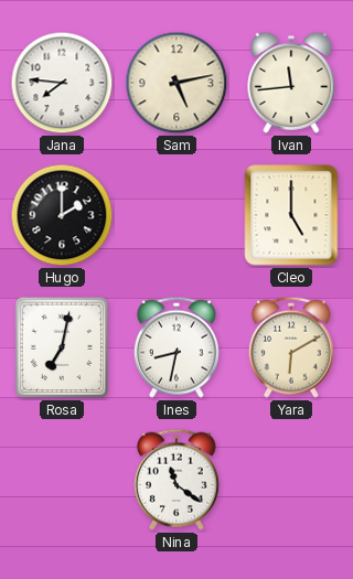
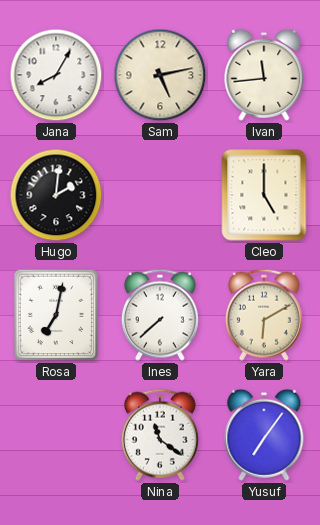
Jana: 7:46 -> 8:05 (56, 75)
Hugo: 2:00 -> 2:01 (56, 195)
Ines: 8:32 -> 7:38 (160, 315)
Yusuf: none -> 7:06 (264, 435)
